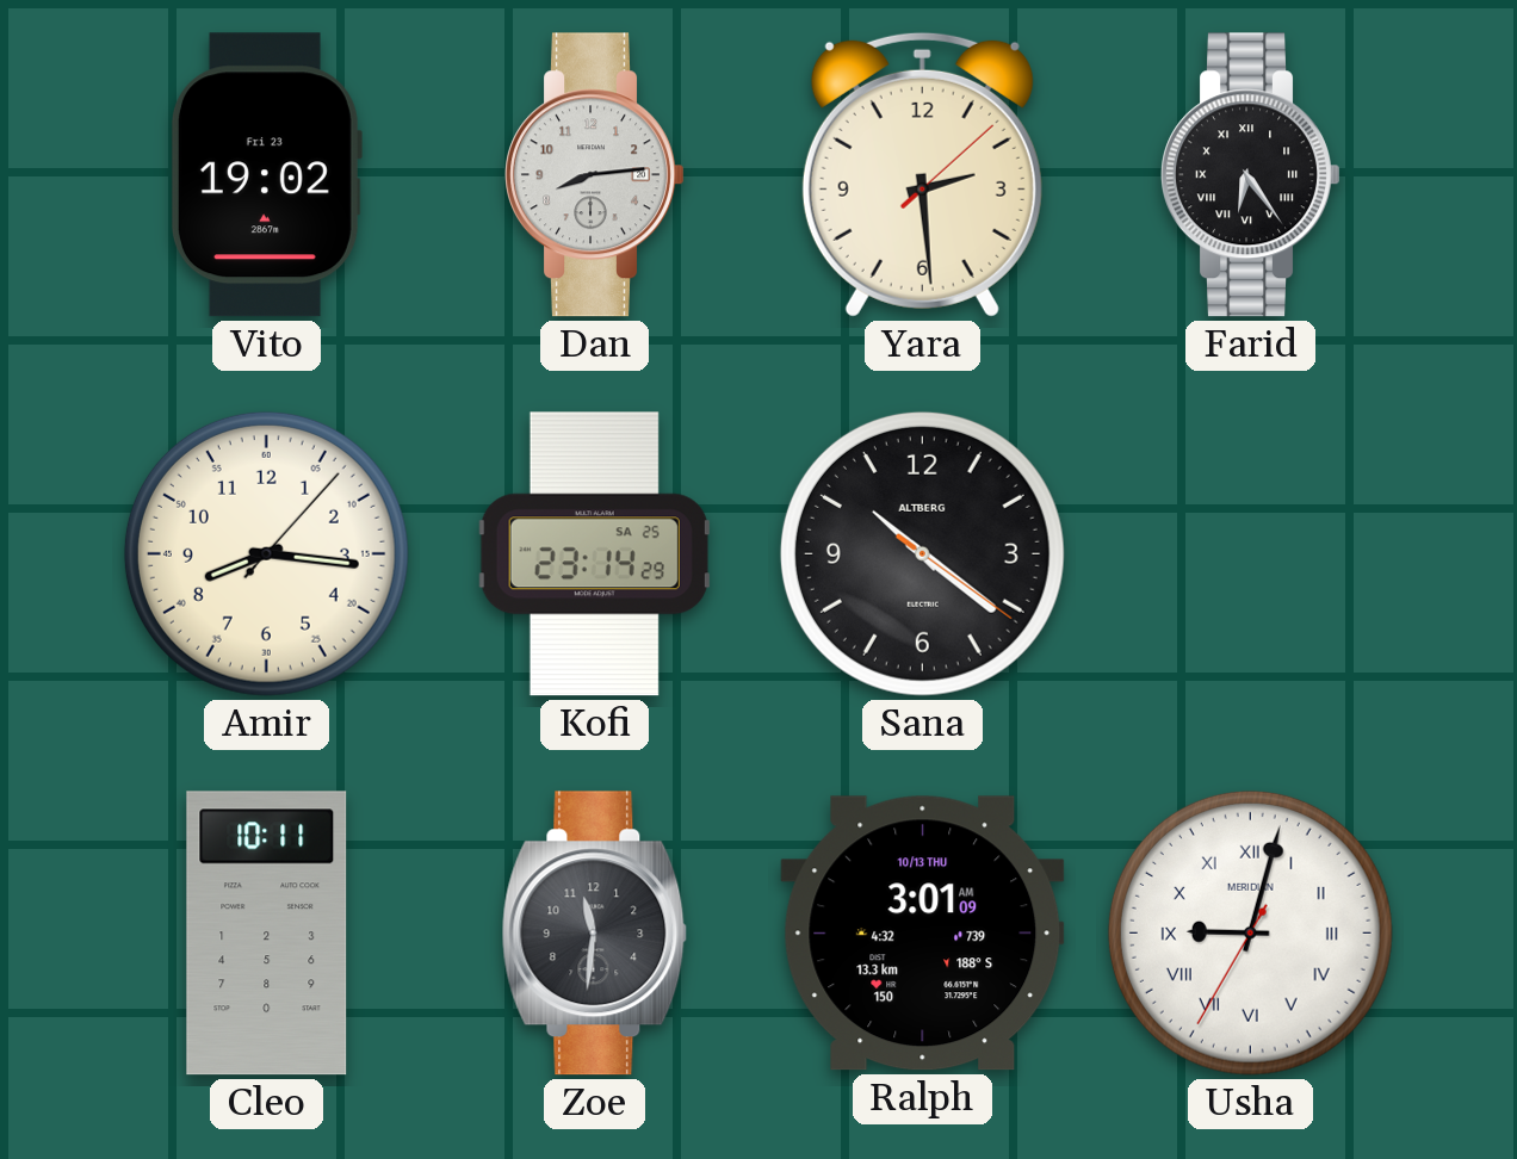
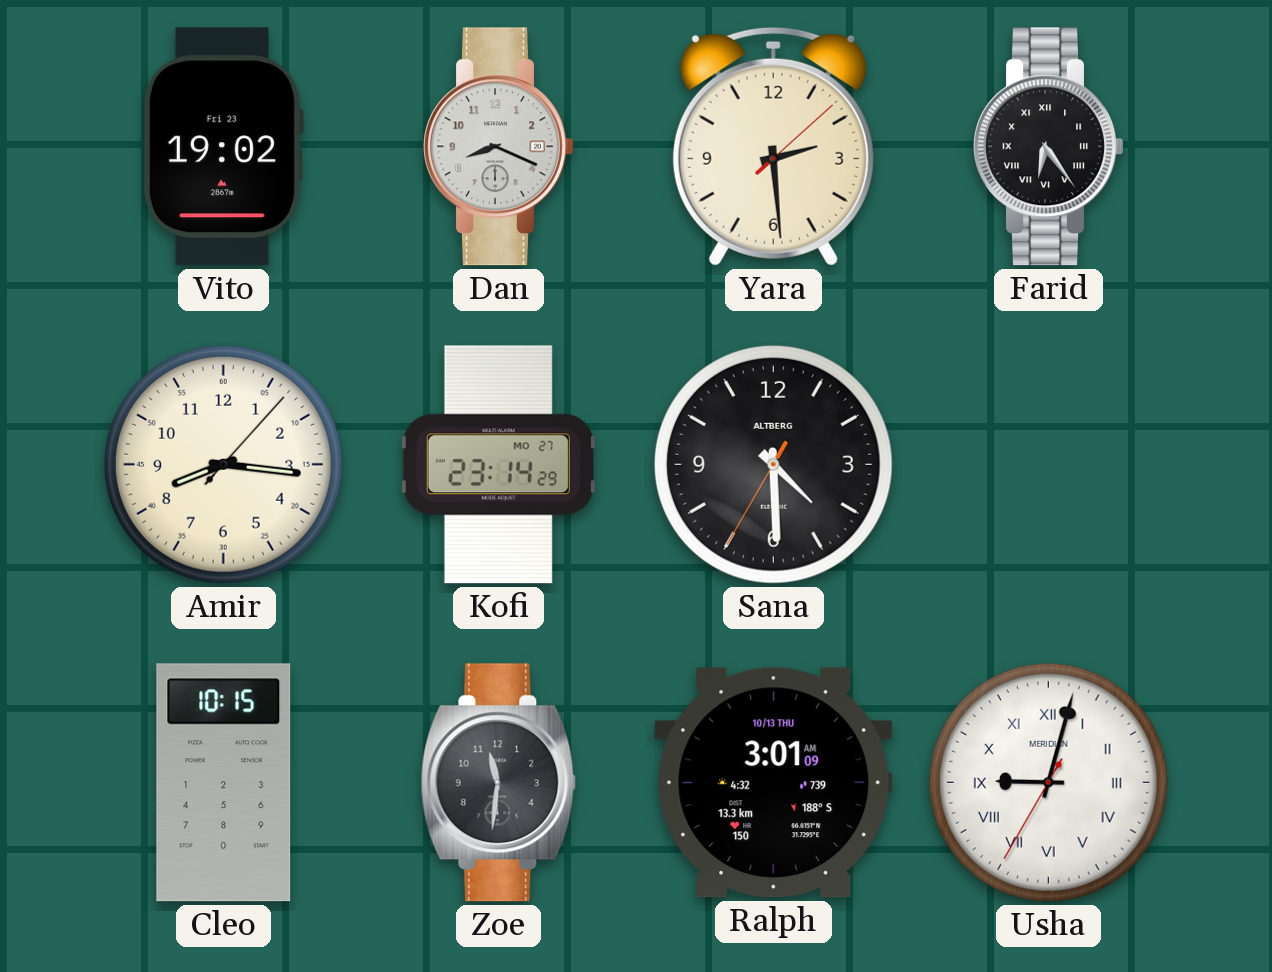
Dan: 8:14 -> 8:19 (499, 147)
Kofi date: SA 25 -> MO 27 (498, 465)
Sana: 10:21 -> 4:29 (773, 464)
Cleo: 10:11 -> 10:15 (224, 783)
